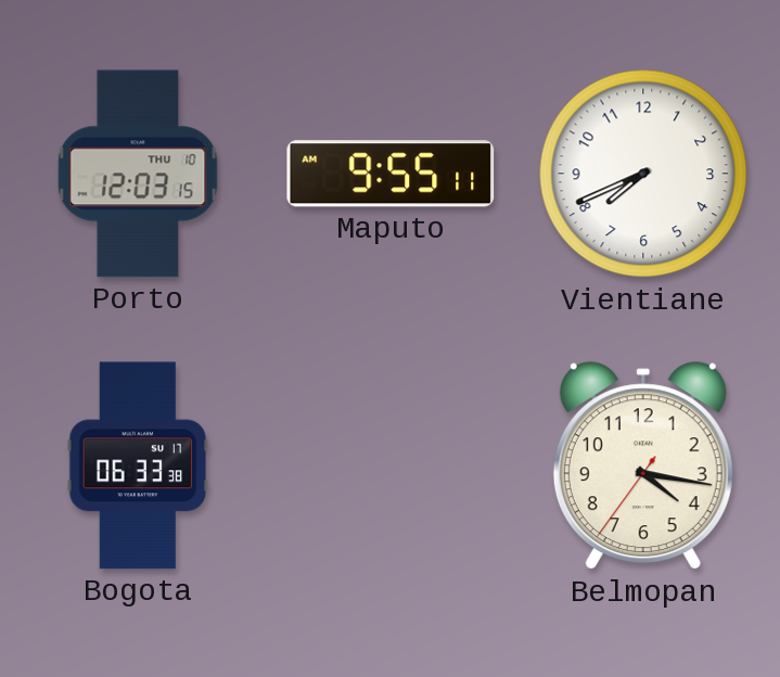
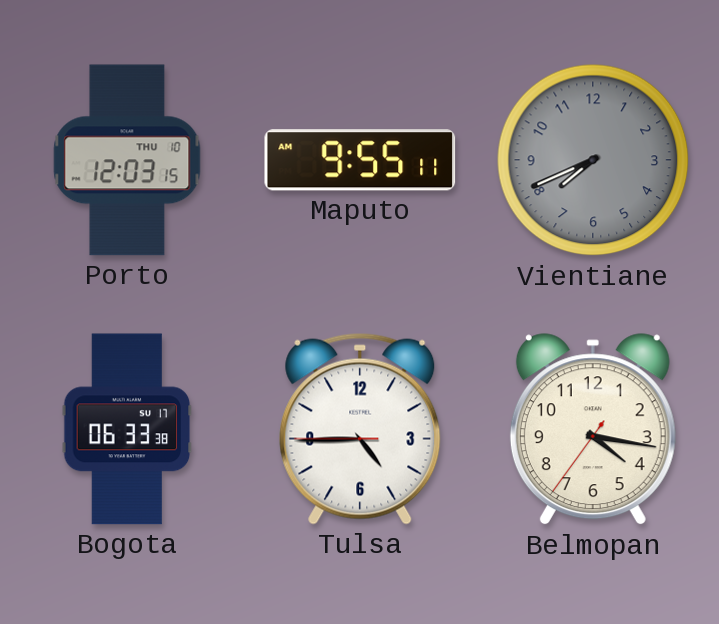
Vientiane dial: white -> grey (593, 160)
Tulsa: none -> 4:44 (360, 429)
